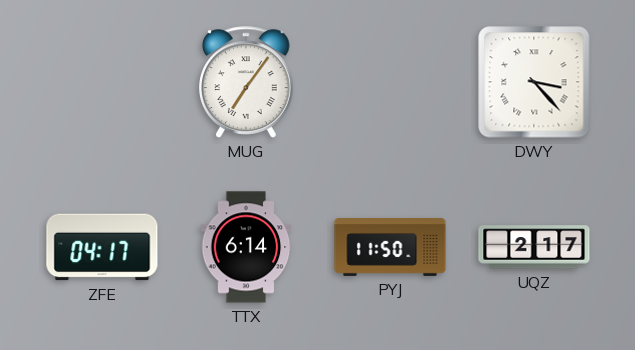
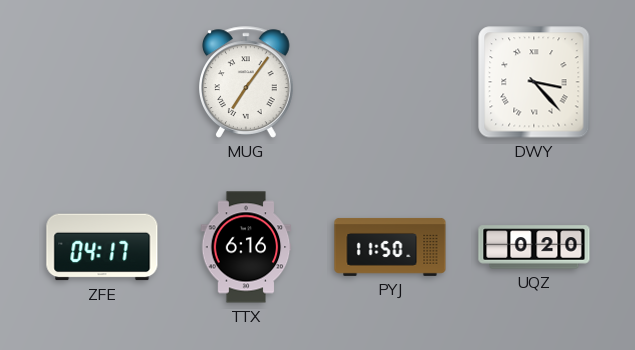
TTX: 6:14 -> 6:16 (246, 247)
UQZ: 2:17 -> 0:20 (534, 247)
